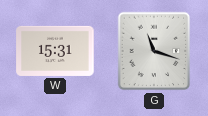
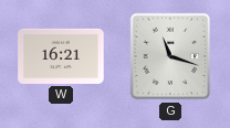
W: 15:31 -> 16:21 (61, 56)
